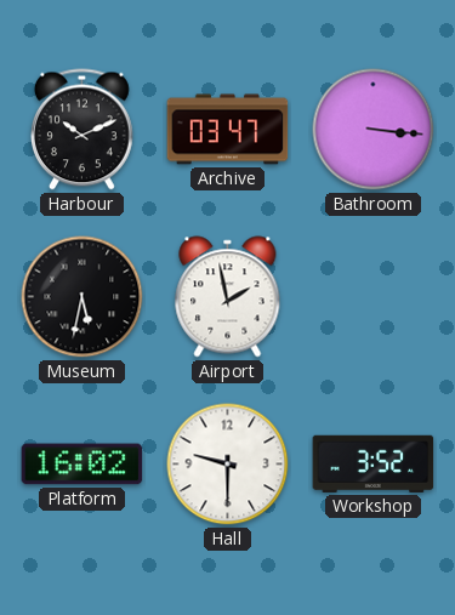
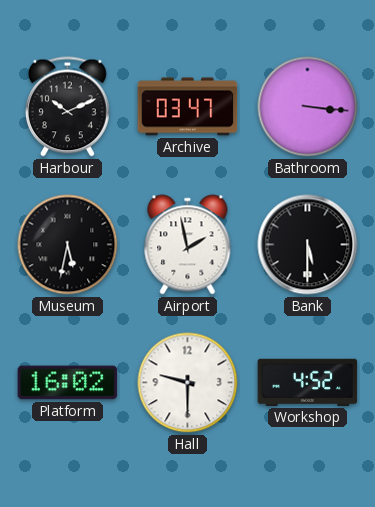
Bank: none -> 5:30 (308, 245)
Workshop: 3:52 -> 4:52 (308, 382)
